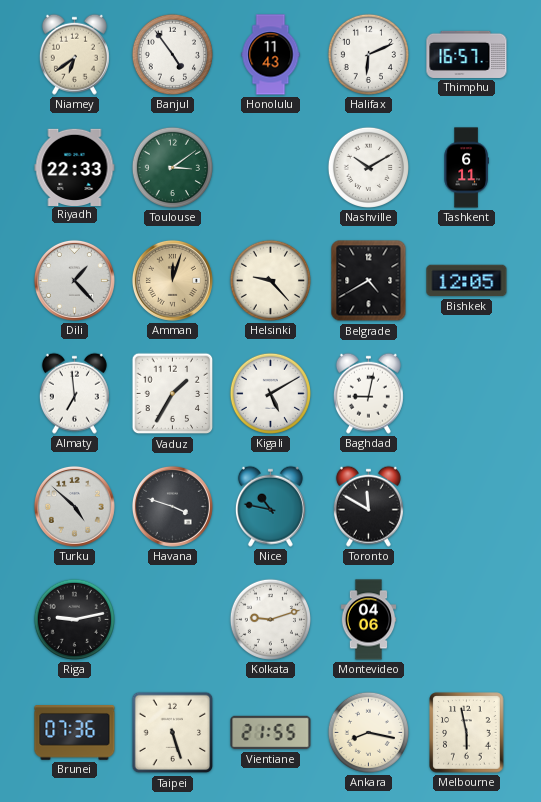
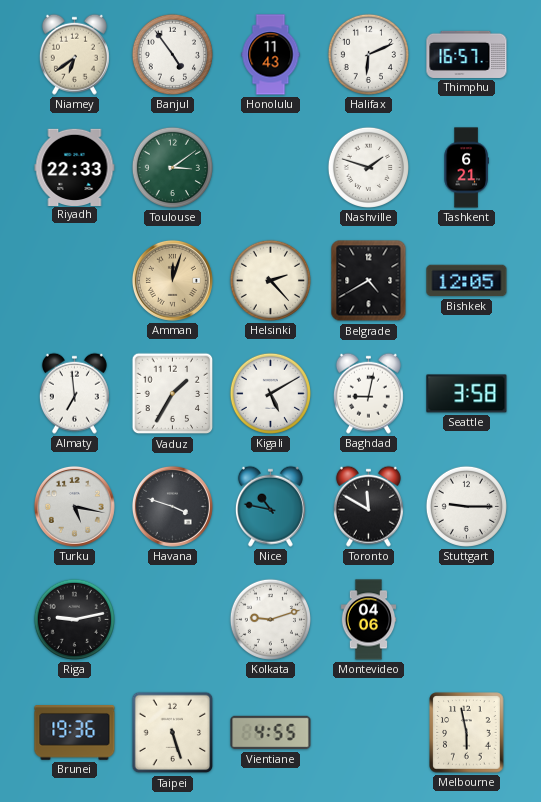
Nashville: 10:10 -> 1:48 (368, 167)
Tashkent: 6:11 -> 6:21 (466, 168)
Dili: 1:23 -> none (74, 280)
Helsinki: 9:23 -> 2:23 (270, 280)
Seattle: none -> 3:58 (467, 394)
Turku: 4:52 -> 5:17 (74, 506)
Stuttgart: none -> 9:15 (466, 506)
Brunei: 07:36 -> 19:36 (75, 733)
Vientiane: 21:55 -> 4:55 (271, 733)
Ankara: 8:17 -> none (368, 732)
